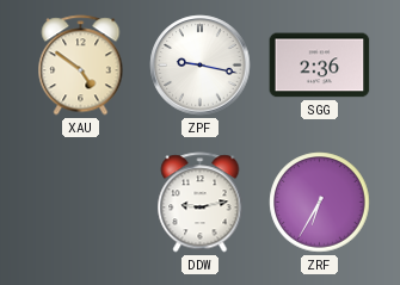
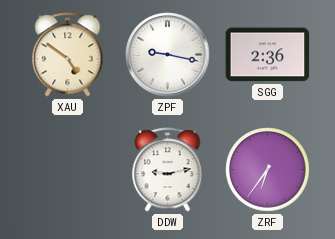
ZRF: 6:35 -> 6:36 (268, 170)
